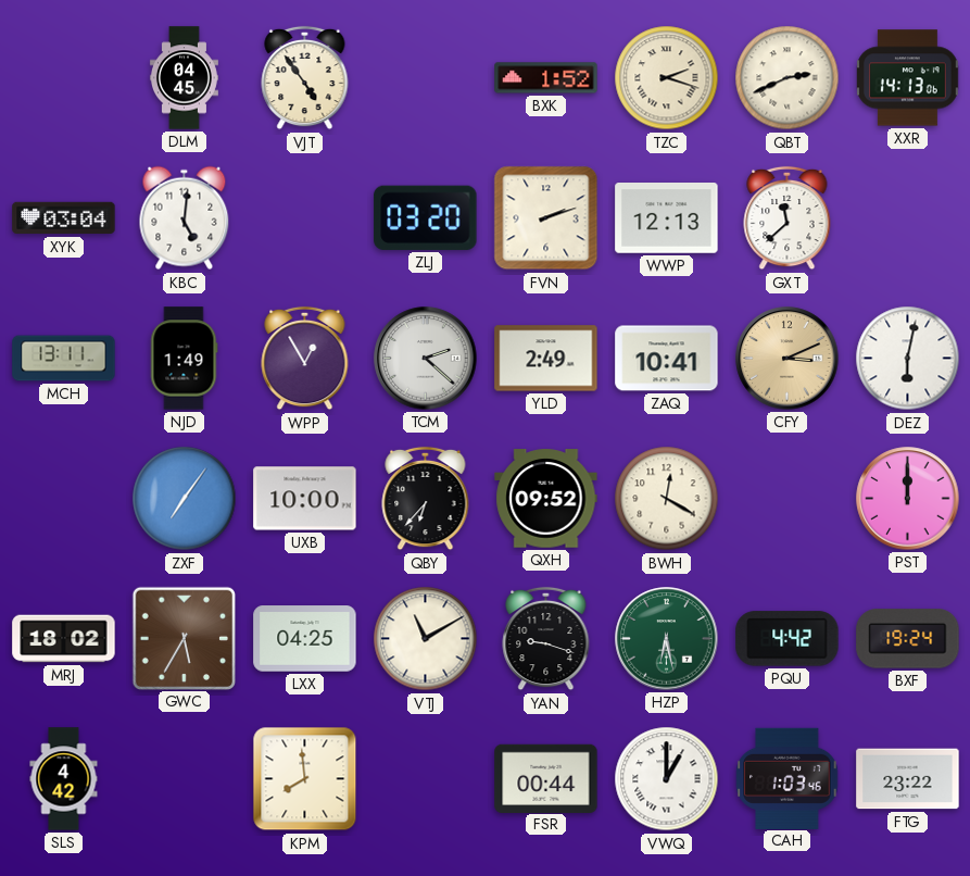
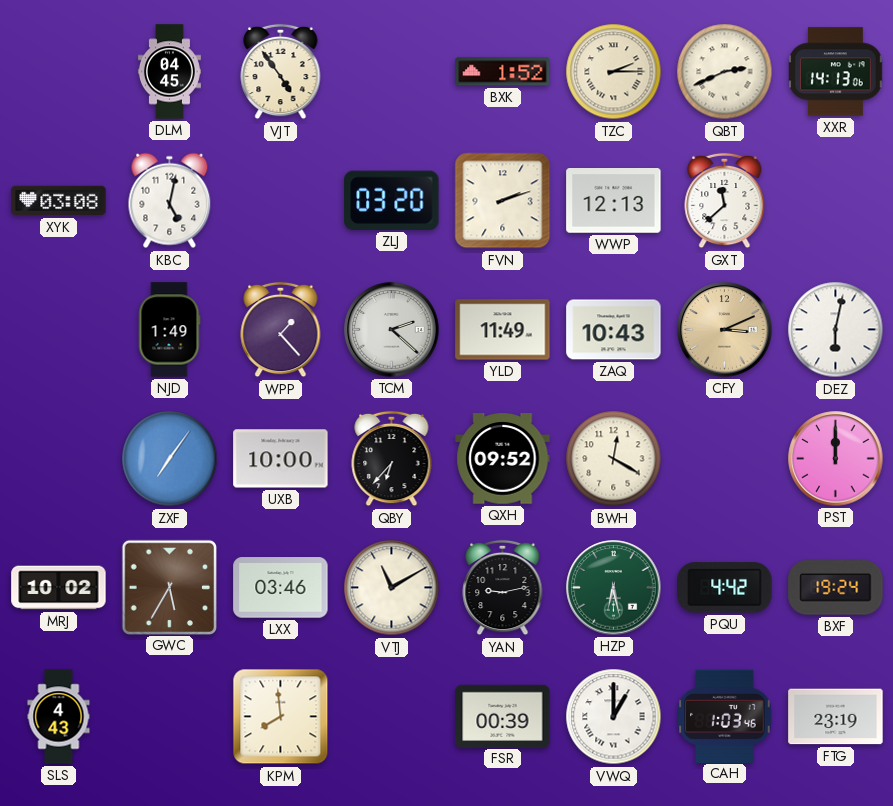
TZC: 2:18 -> 2:15 (614, 72)
XYK: 03:04 -> 03:08 (59, 201)
KBC: 5:01 -> 5:02 (170, 201)
MCH: 13:11 -> none (64, 359)
WPP: 12:55 -> 1:23 (281, 330)
YLD: 2:49 -> 11:49 (503, 330)
ZAQ: 10:41 -> 10:43 (614, 330)
MRJ: 18:02 -> 10:02 (59, 588)
LXX: 04:25 -> 03:46 (281, 588)
YAN: 9:18 -> 9:13 (503, 588)
SLS: 4:42 -> 4:43 (59, 717)
FSR: 00:44 -> 00:39 (503, 716)
FTG: 23:22 -> 23:19 (836, 717)
